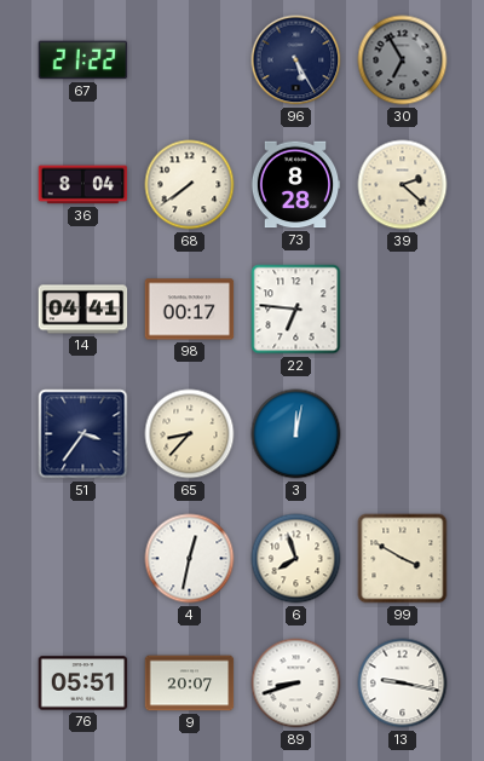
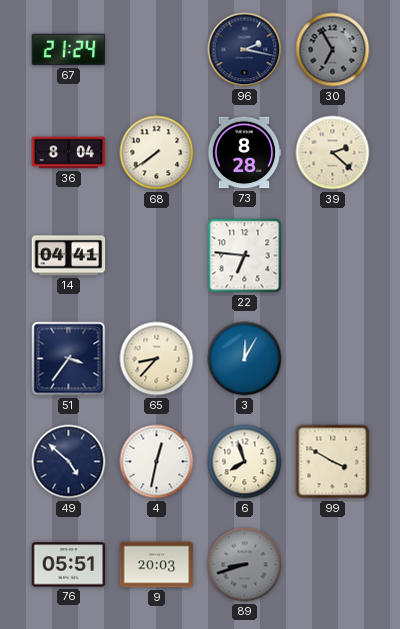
67: 21:22 -> 21:24 (69, 50)
96: 5:25 -> 2:17 (245, 50)
98: 00:17 -> none (190, 310)
3: 12:02 -> 12:05 (245, 359)
49: none -> 4:52 (69, 462)
9: 20:07 -> 20:03 (157, 565)
89 dial: white -> grey (245, 565)
13: 9:17 -> none (403, 684)
